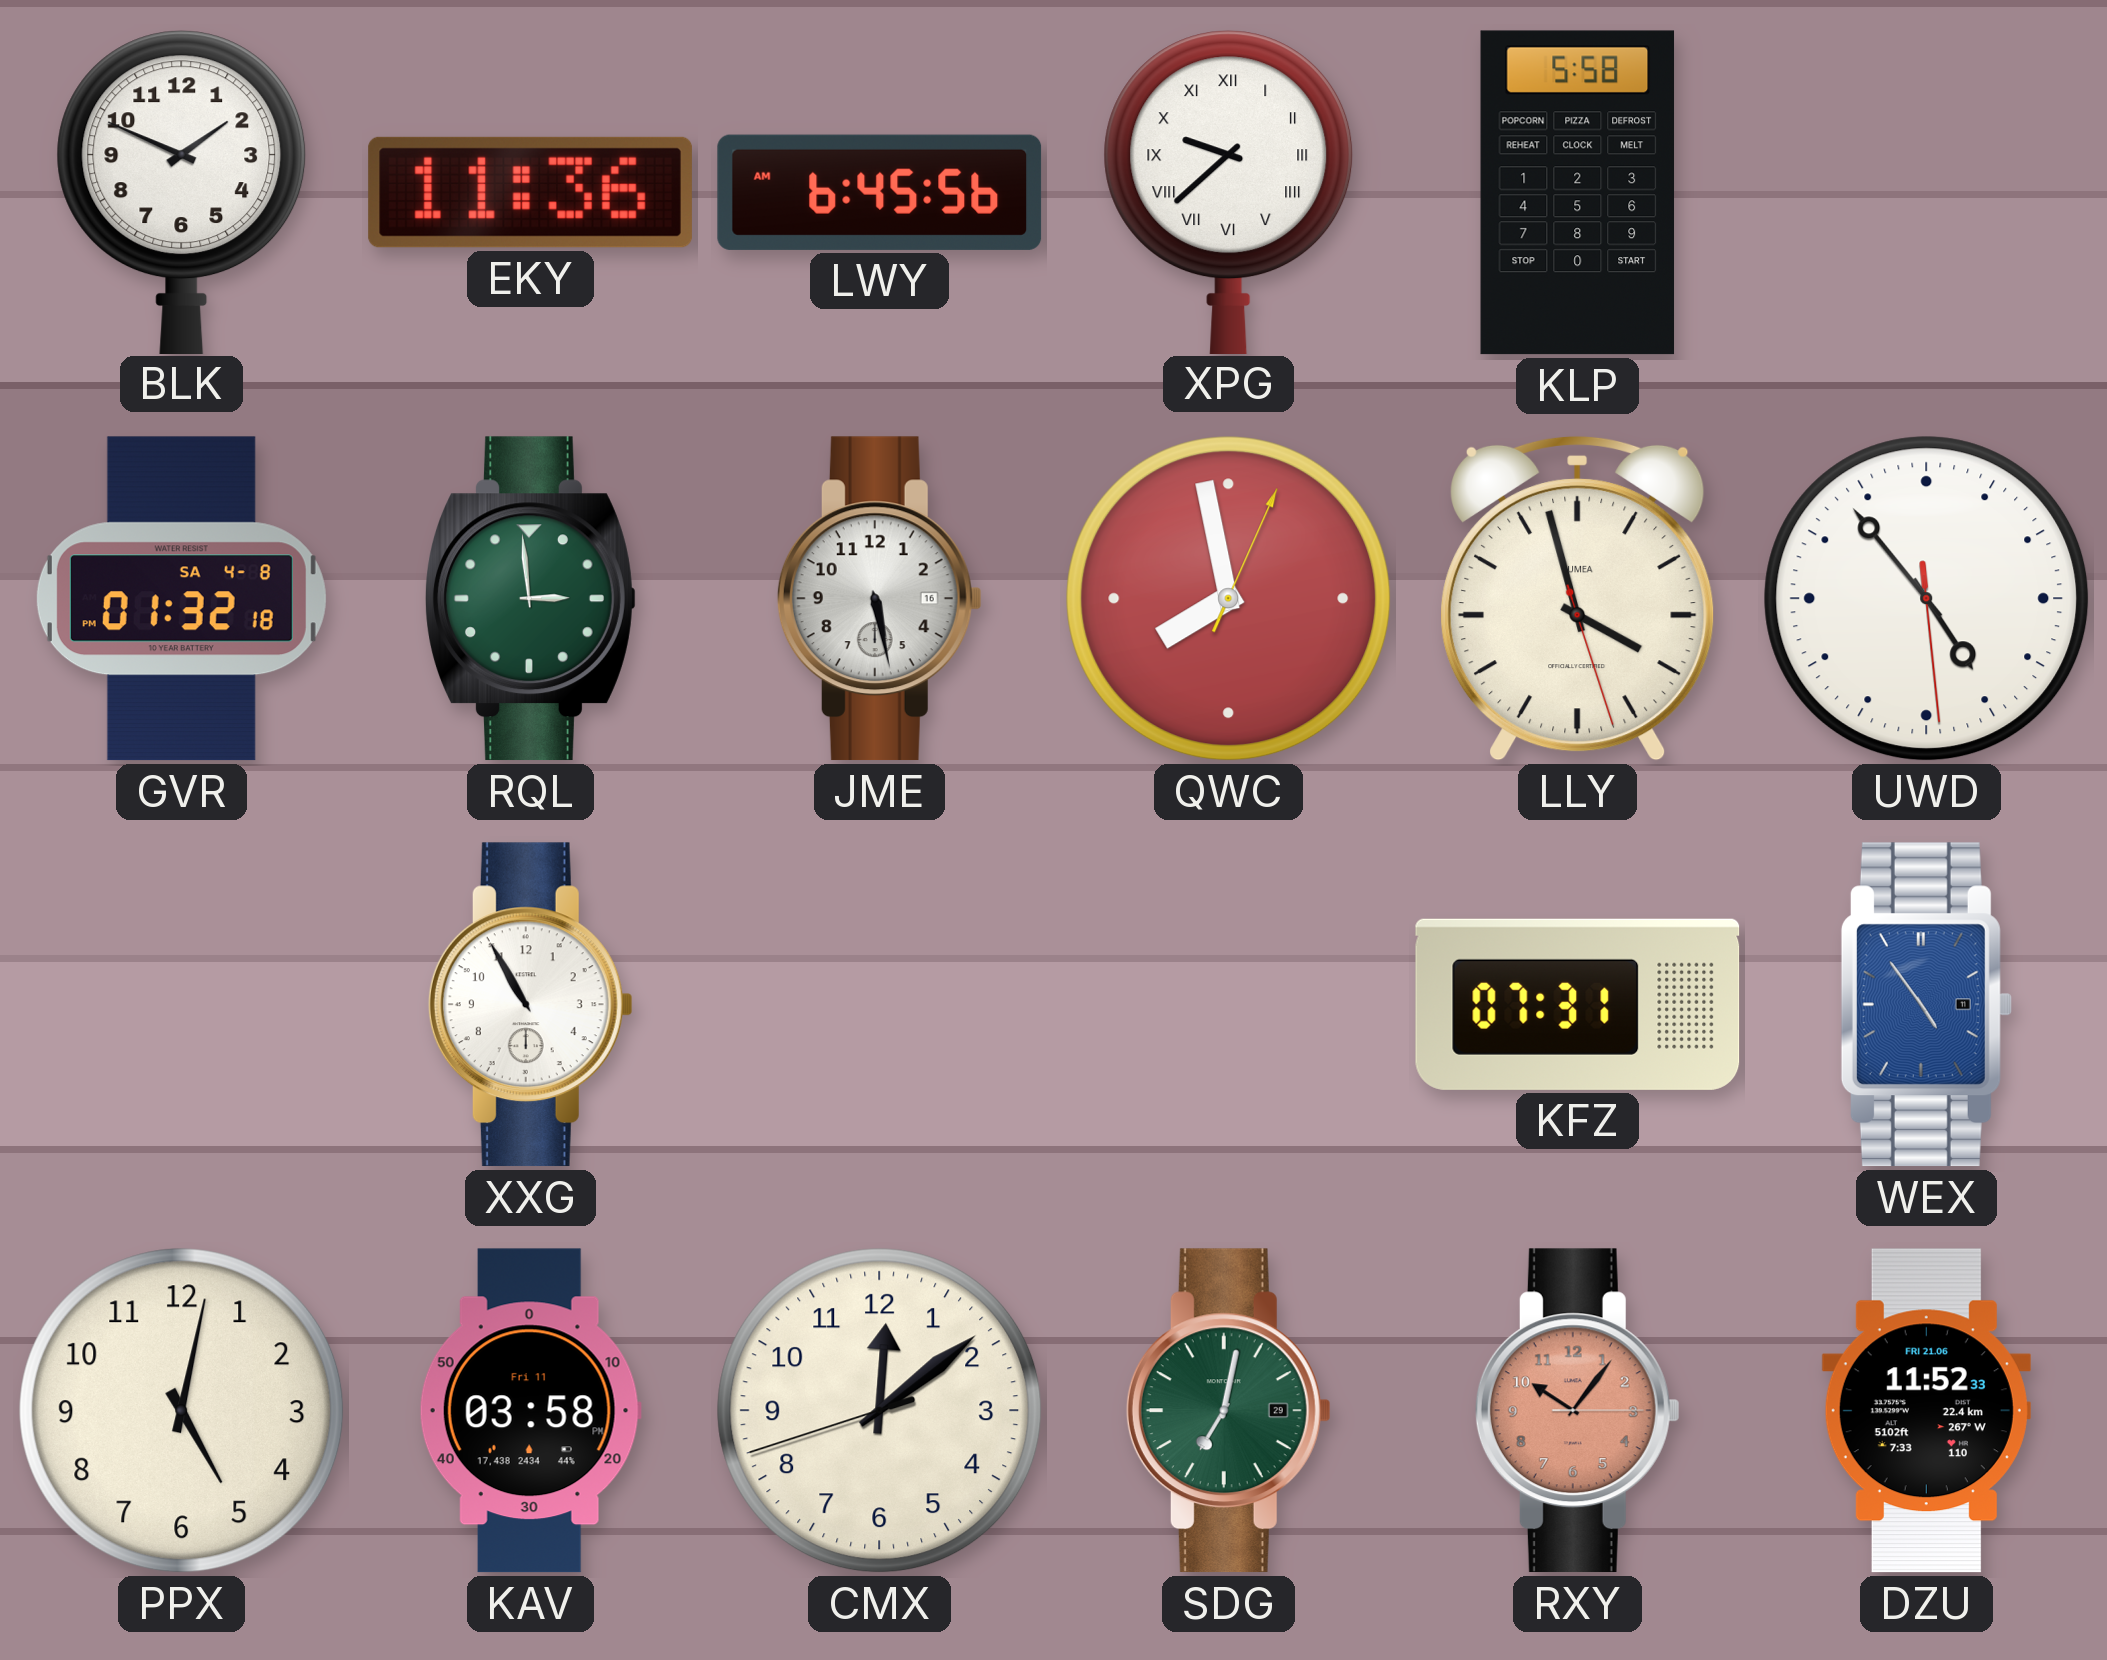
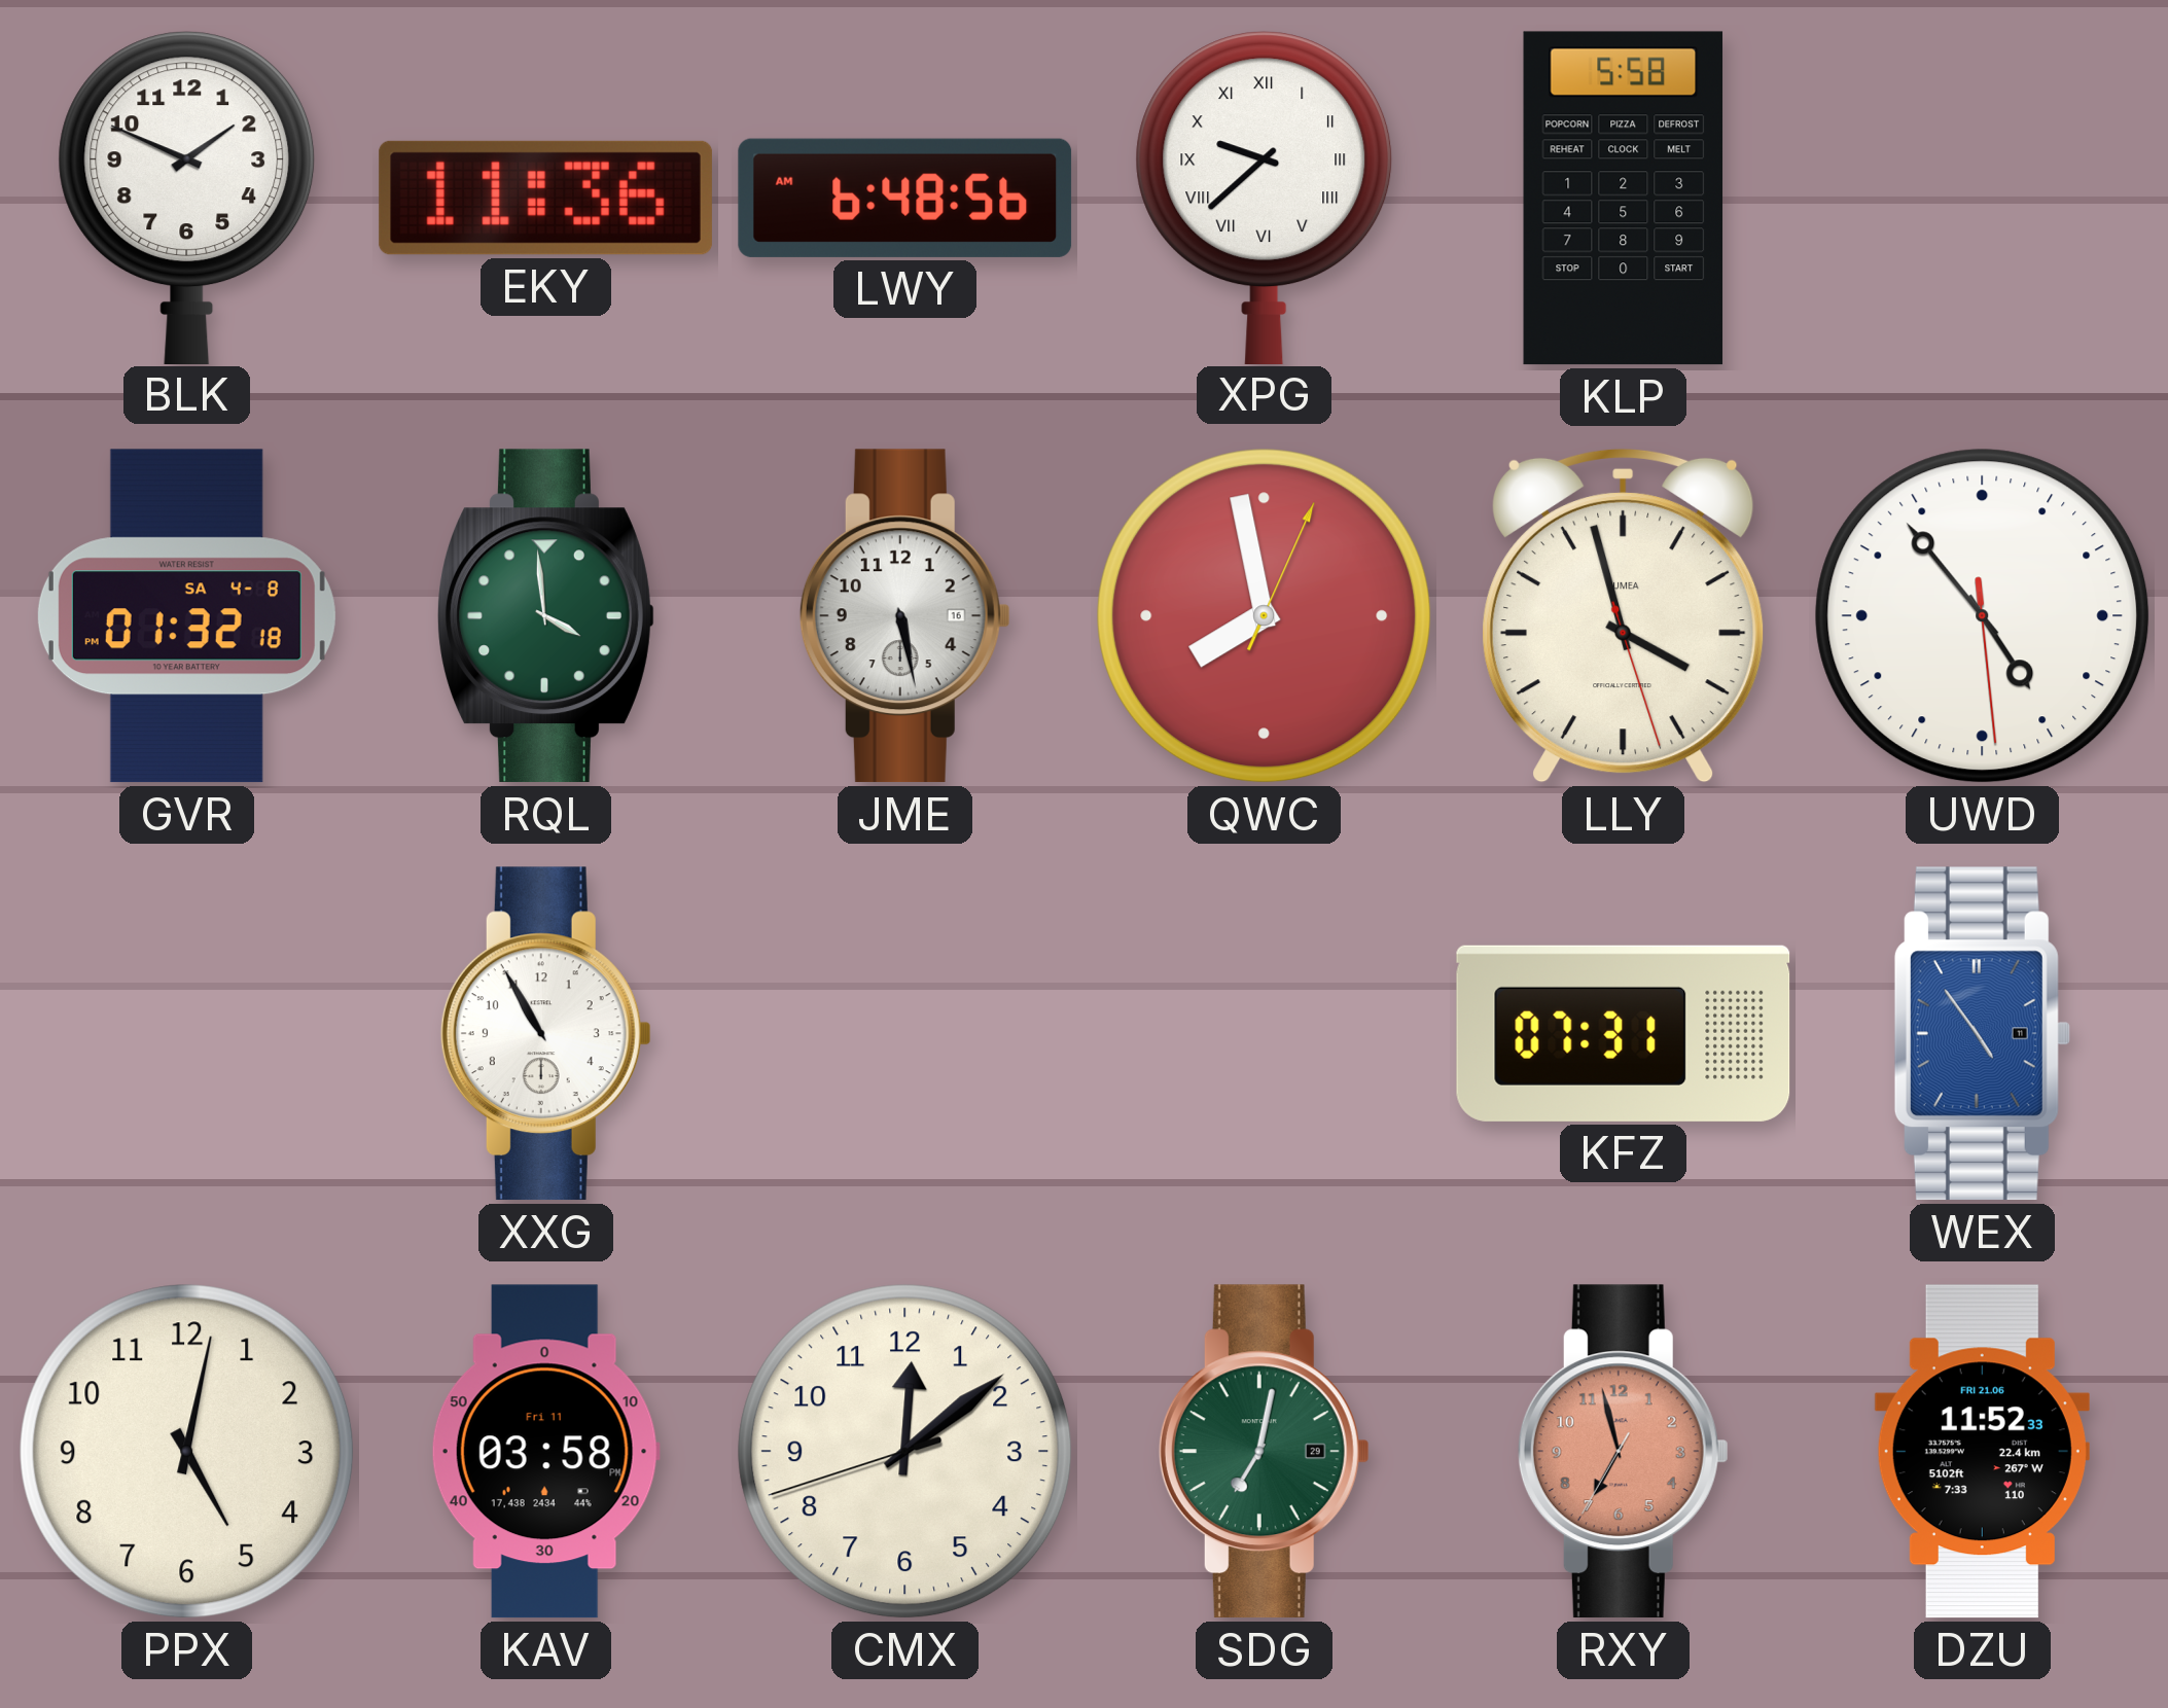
LWY: 6:45 -> 6:48 (905, 198)
RQL: 2:59 -> 3:59 (546, 616)
RXY: 10:06 -> 6:57 (1623, 1452)
